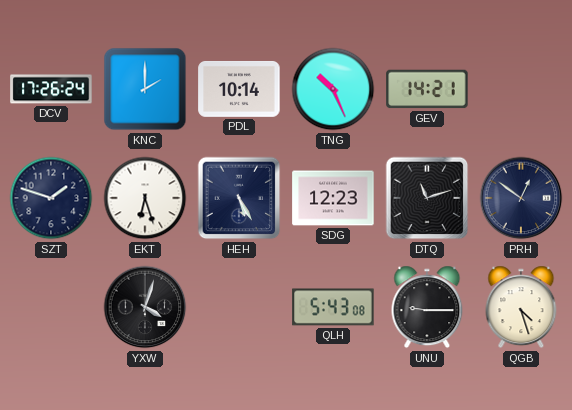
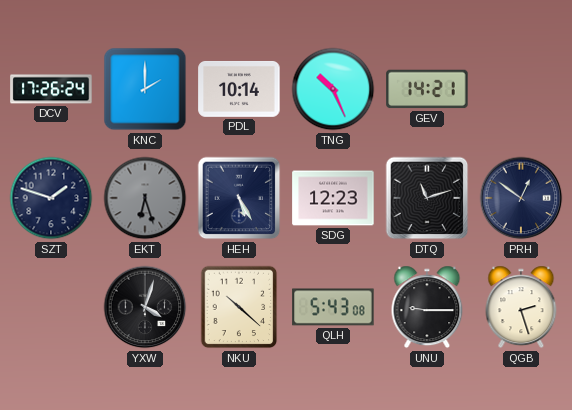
EKT dial: white -> grey (145, 198)
NKU: none -> 10:22 (239, 307)
QGB: 4:27 -> 2:27 (521, 307)
